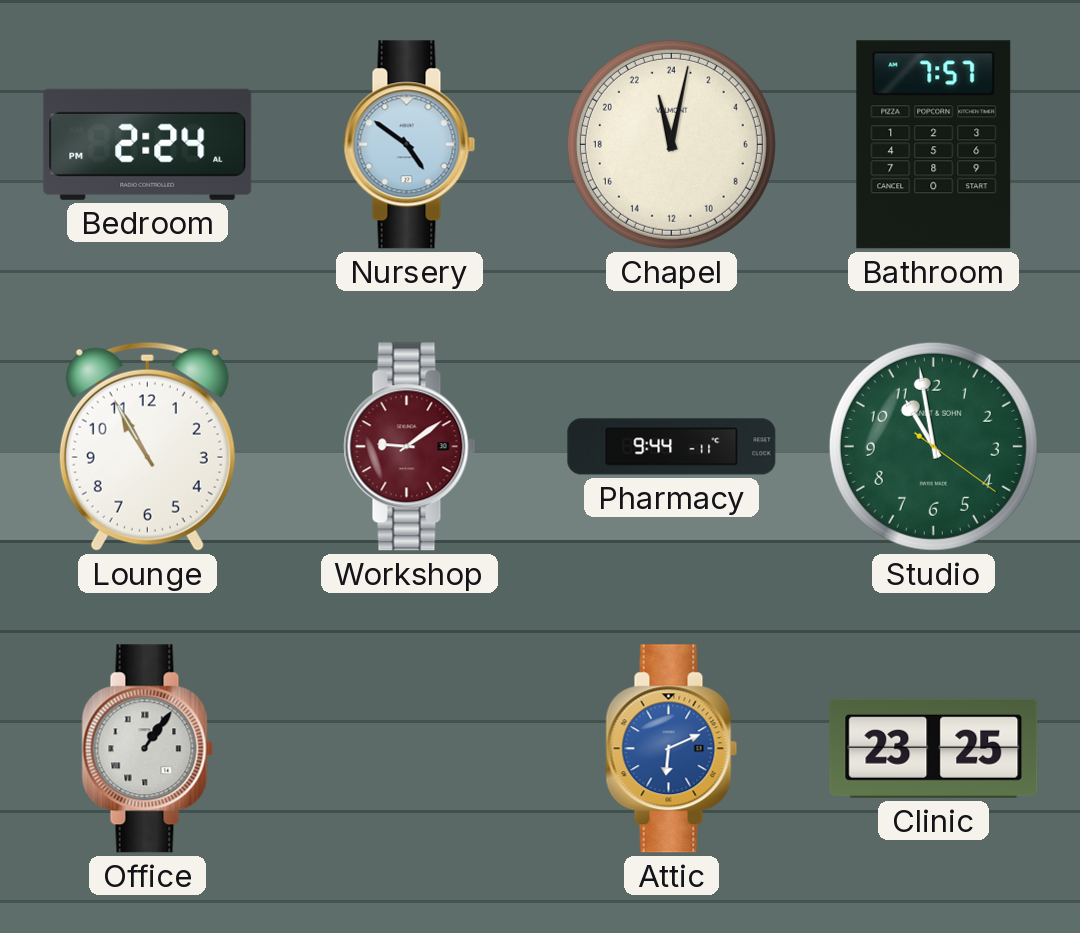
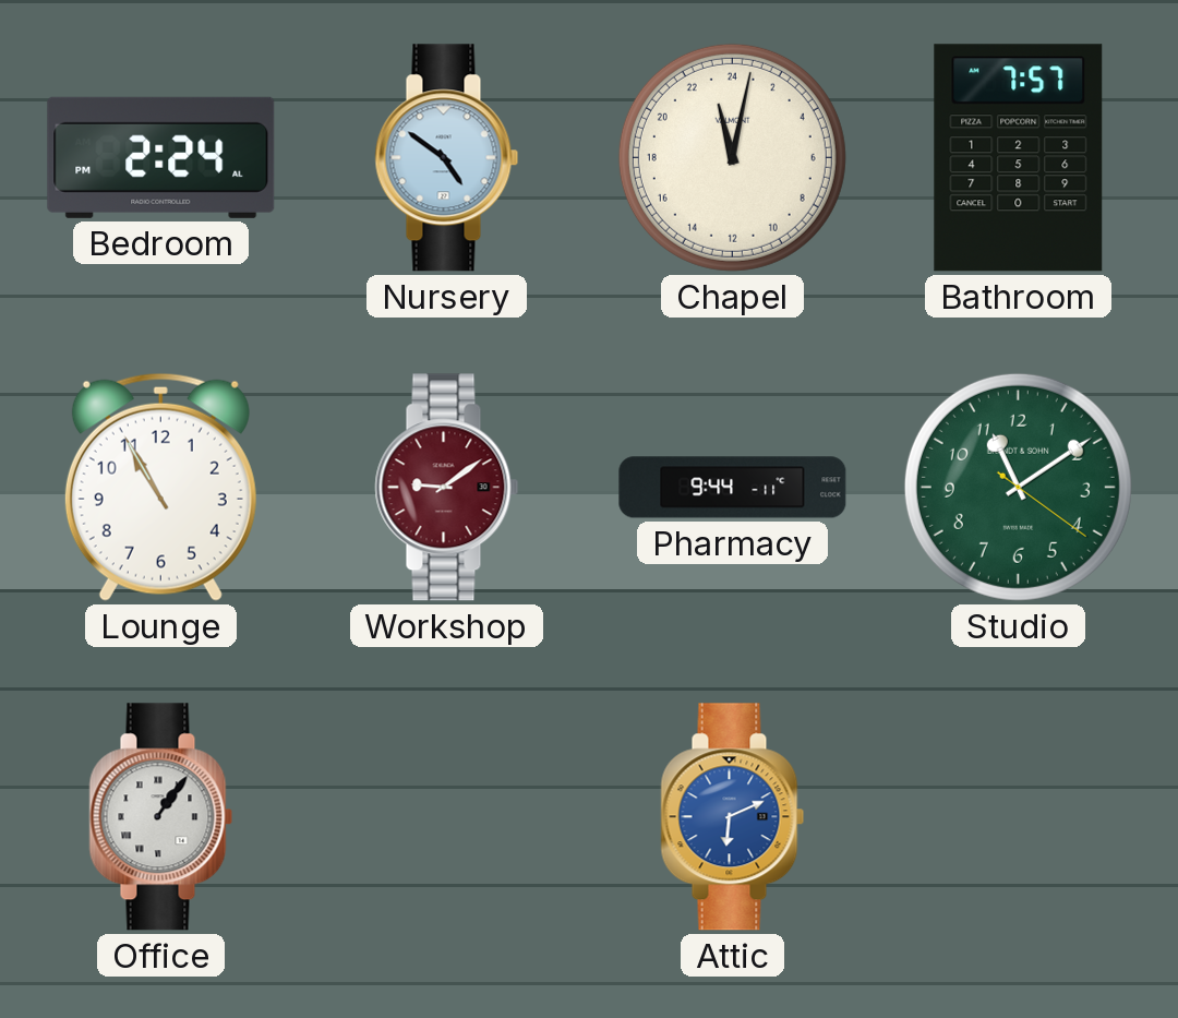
Studio: 10:58 -> 11:09 (1018, 487)
Clinic: 23:25 -> none (934, 748)
